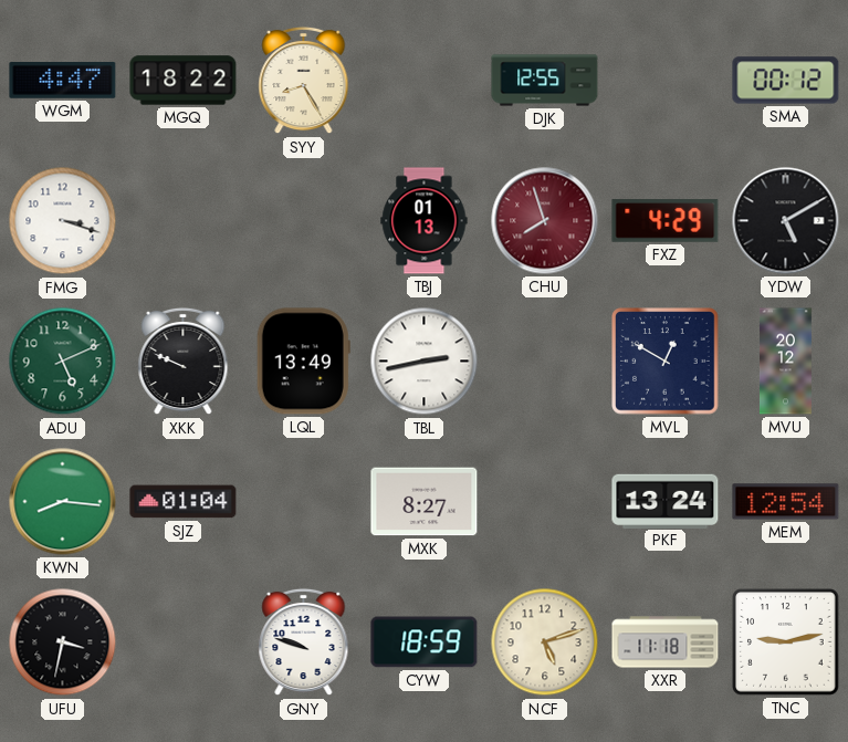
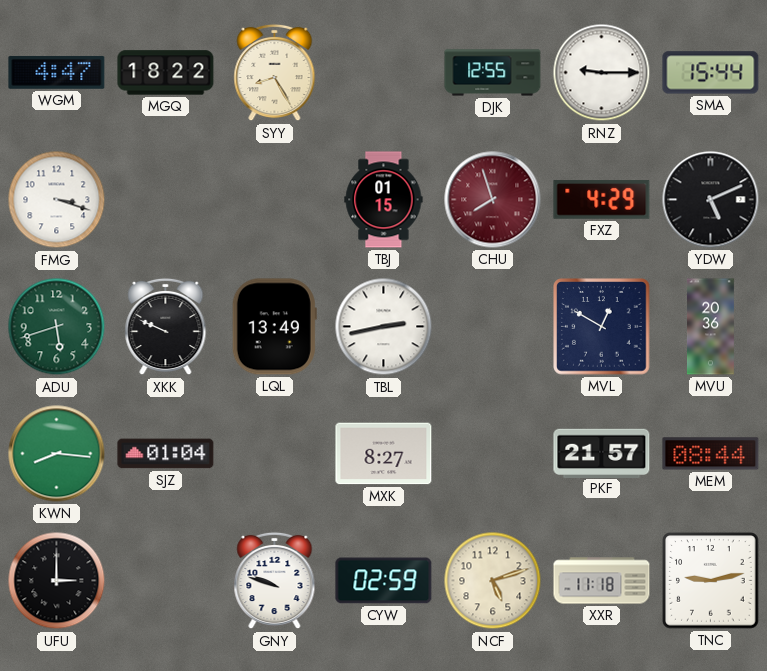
RNZ: none -> 9:15 (602, 73)
SMA: 00:12 -> 15:44 (711, 73)
TBJ: 01:13 -> 01:15 (384, 200)
YDW: 5:10 -> 5:11 (711, 200)
ADU: 5:11 -> 5:42 (57, 327)
MVU: 20:12 -> 20:36 (711, 327)
PKF: 13:24 -> 21:57 (602, 453)
MEM: 12:54 -> 08:44 (711, 454)
UFU: 3:32 -> 3:00 (57, 581)
CYW: 18:59 -> 02:59 (384, 581)
